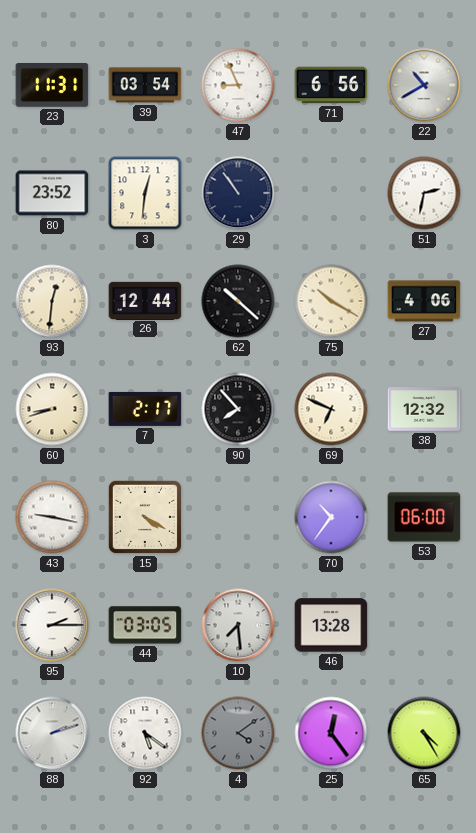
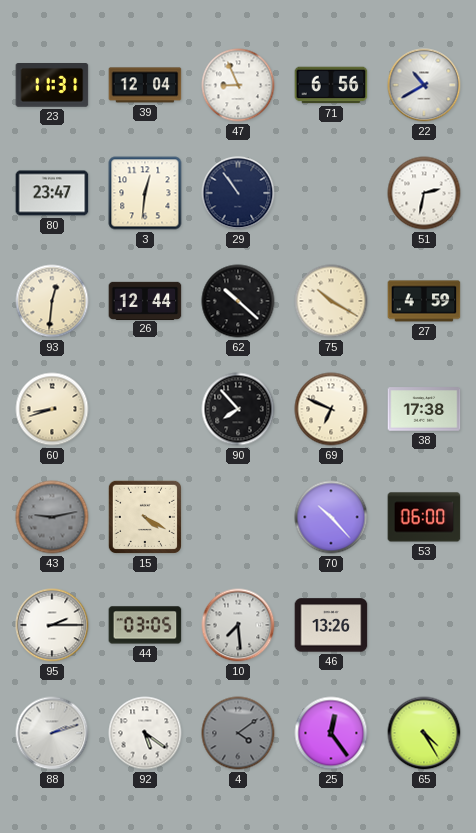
39: 03:54 -> 12:04 (145, 85)
80: 23:52 -> 23:47 (52, 193)
27: 4:06 -> 4:59 (424, 301)
7: 2:17 -> none (145, 409)
38: 12:32 -> 17:38 (424, 409)
43: 9:17 -> 9:13 (52, 517)
43 dial: white -> grey (52, 517)
70: 10:36 -> 10:23 (331, 517)
46: 13:28 -> 13:26 (331, 625)
